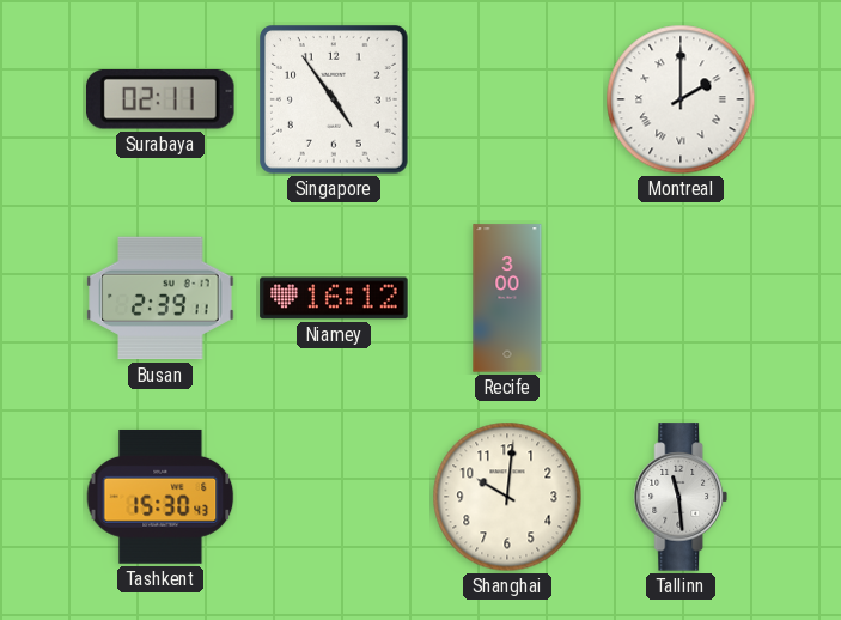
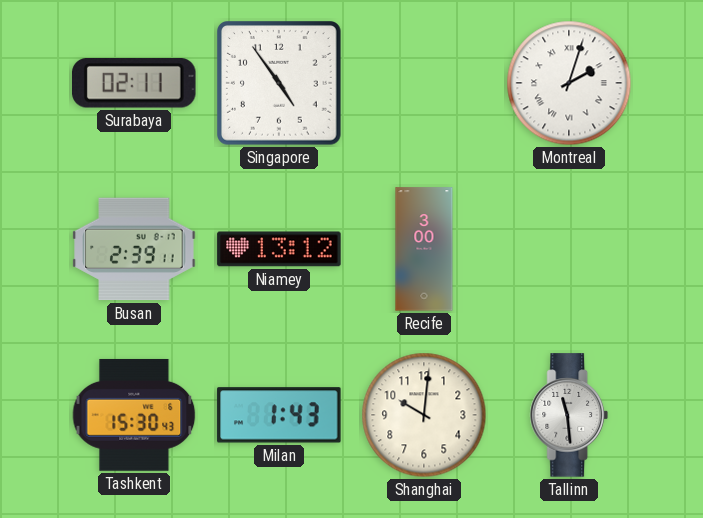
Montreal: 2:00 -> 2:03 (569, 83)
Niamey: 16:12 -> 13:12 (279, 249)
Milan: none -> 1:43 (279, 415)
